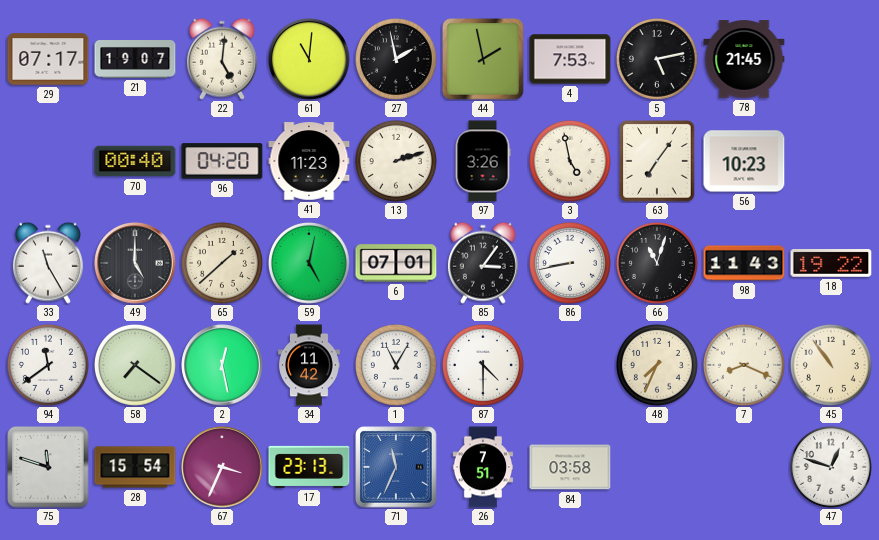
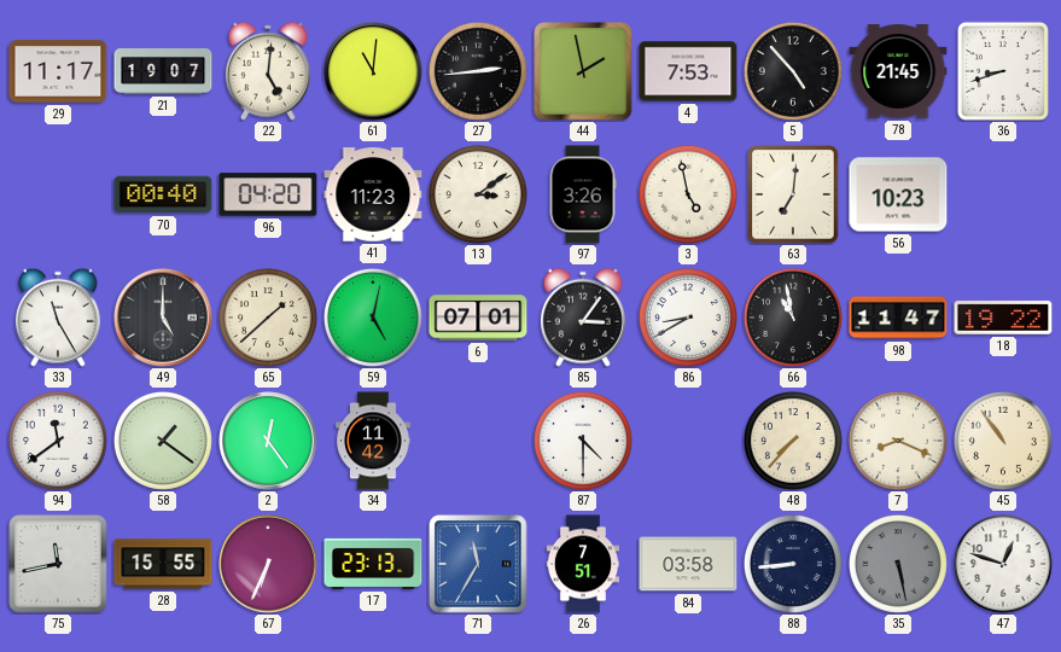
29: 07:17 -> 11:17 (58, 71)
27: 1:58 -> 2:44 (478, 71)
5: 5:13 -> 4:53 (793, 71)
36: none -> 8:42 (1003, 71)
13: 2:12 -> 3:09 (478, 194)
63: 7:06 -> 7:01 (793, 194)
86: 8:43 -> 8:40 (688, 318)
66: 11:03 -> 10:58 (793, 318)
98: 11:43 -> 11:47 (898, 318)
58: 7:21 -> 1:21 (163, 441)
2: 12:28 -> 12:24 (268, 441)
1: 11:05 -> none (396, 365)
48: 7:34 -> 7:37 (793, 441)
75: 11:48 -> 11:43 (58, 564)
28: 15:54 -> 15:55 (163, 564)
67: 3:34 -> 6:34 (268, 564)
71: 11:34 -> 11:35 (478, 564)
88: none -> 8:44 (793, 564)
35: none -> 5:28 (898, 564)
